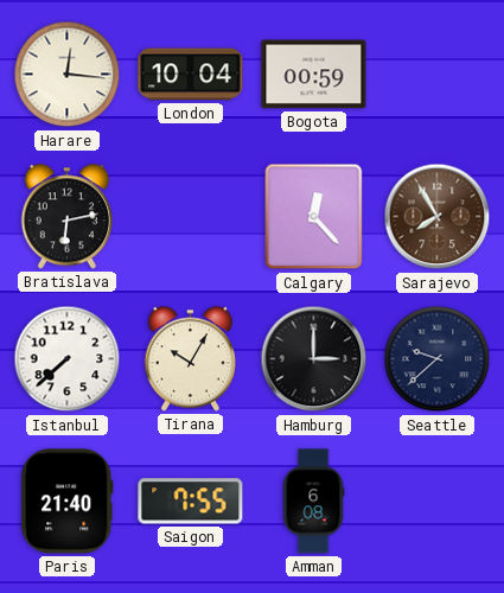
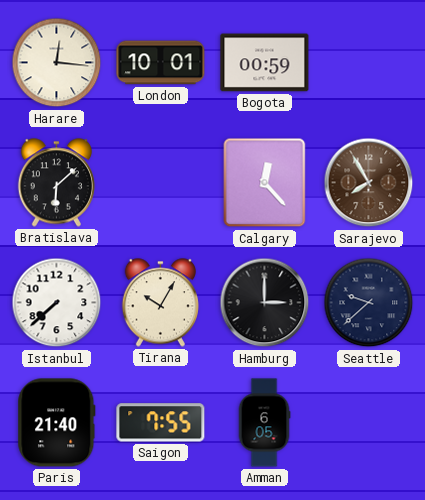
London: 10:04 -> 10:01 (161, 63)
Bratislava: 6:13 -> 6:08 (56, 183)
Amman: 6:08 -> 6:05 (264, 423)
